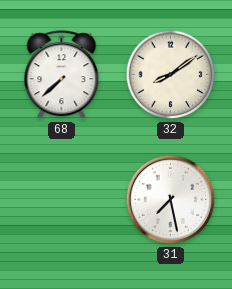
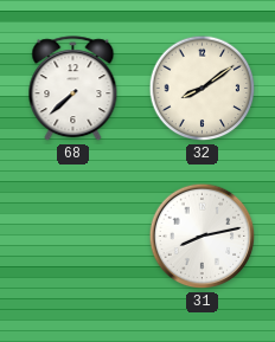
31: 7:28 -> 8:13 (203, 237)
